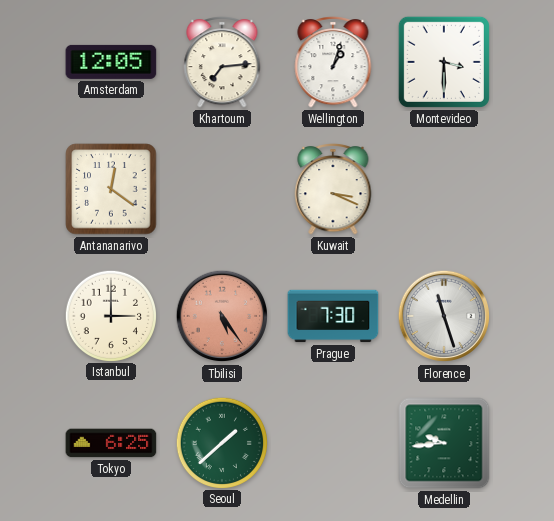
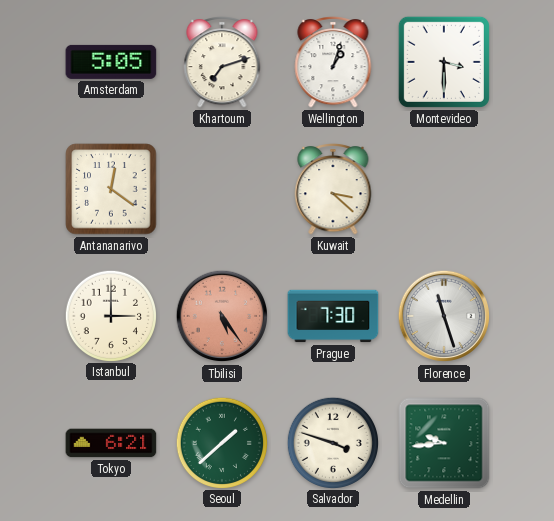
Amsterdam: 12:05 -> 5:05 (111, 62)
Khartoum: 7:14 -> 7:12 (222, 63)
Kuwait: 3:19 -> 3:22 (333, 190)
Tokyo: 6:25 -> 6:21 (111, 443)
Salvador: none -> 3:48 (332, 442)
